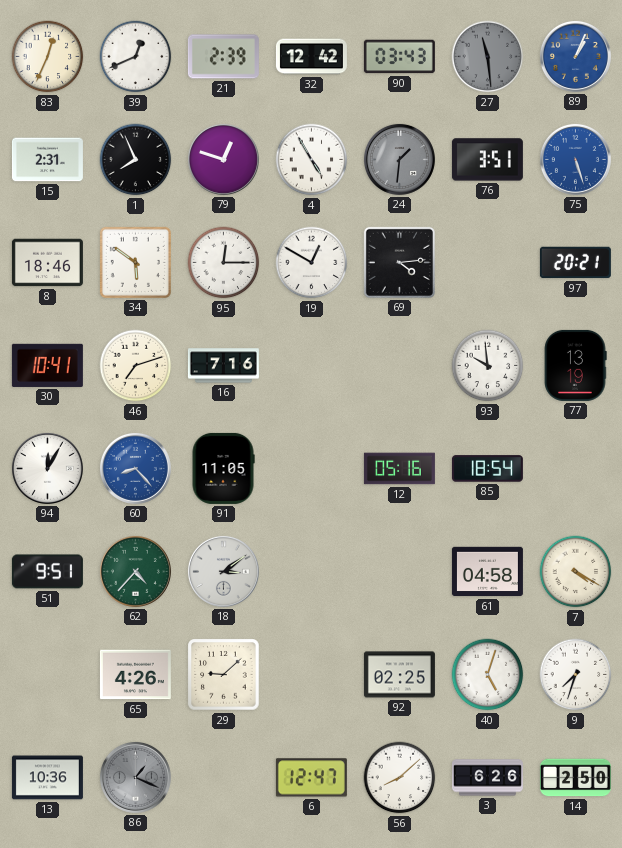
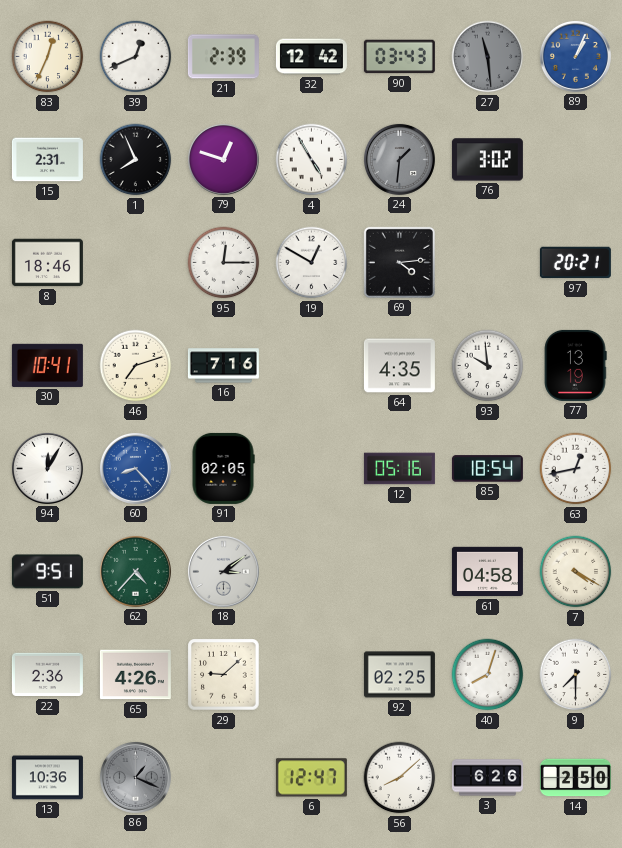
76: 3:51 -> 3:02 (487, 160)
75: 5:27 -> none (575, 159)
34: 5:51 -> none (135, 262)
64: none -> 4:35 (399, 366)
91: 11:05 -> 02:05 (223, 468)
63: none -> 12:43 (576, 469)
22: none -> 2:36 (47, 675)
40: 5:03 -> 8:03 (488, 675)
9: 7:33 -> 7:30 (576, 675)
